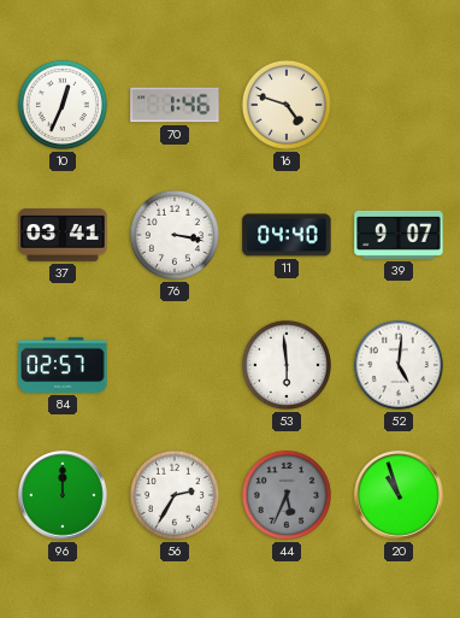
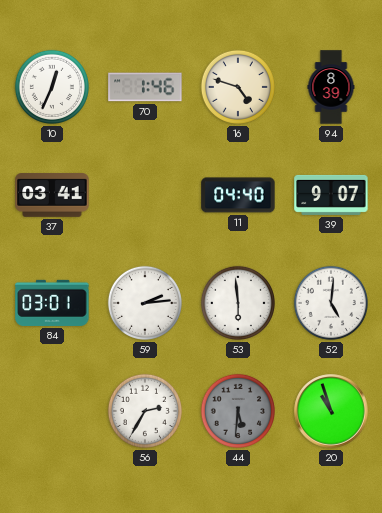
94: none -> 8:39 (331, 87)
76: 3:17 -> none (175, 235)
84: 02:57 -> 03:01 (52, 303)
59: none -> 2:14 (145, 303)
96: 12:00 -> none (63, 495)
44: 5:34 -> 5:31 (238, 411)
